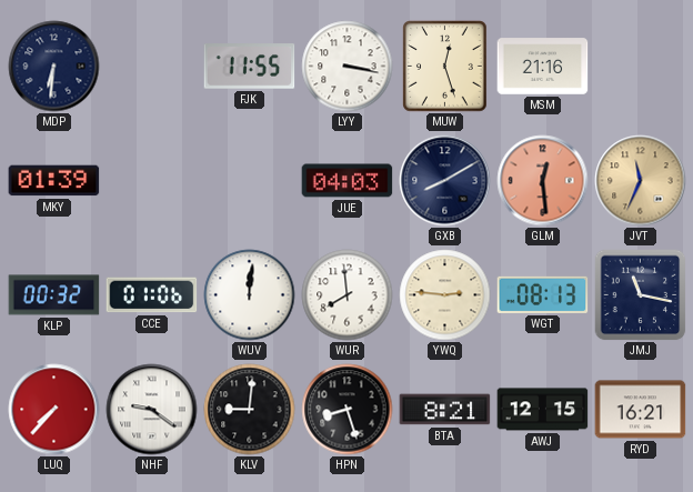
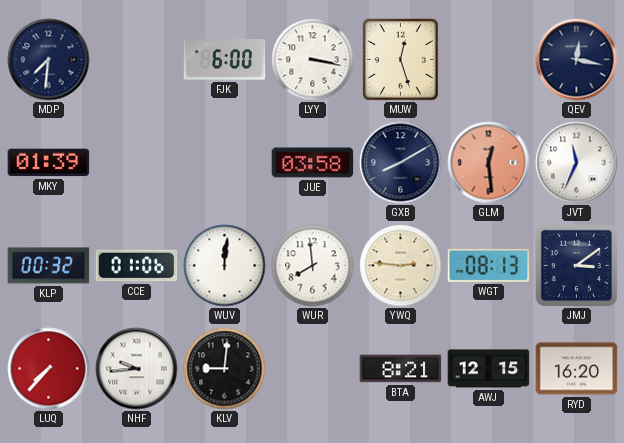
MDP: 6:31 -> 7:31 (49, 60)
FJK: 11:55 -> 6:00 (225, 60)
MSM: 21:16 -> none (543, 67)
QEV: none -> 12:17 (577, 60)
JUE: 04:03 -> 03:58 (313, 163)
JVT dial: champagne -> white (577, 163)
JMJ: 11:17 -> 3:09 (576, 265)
NHF: 9:21 -> 9:44 (137, 369)
HPN: 8:27 -> none (348, 410)
RYD: 16:21 -> 16:20 (577, 369)
